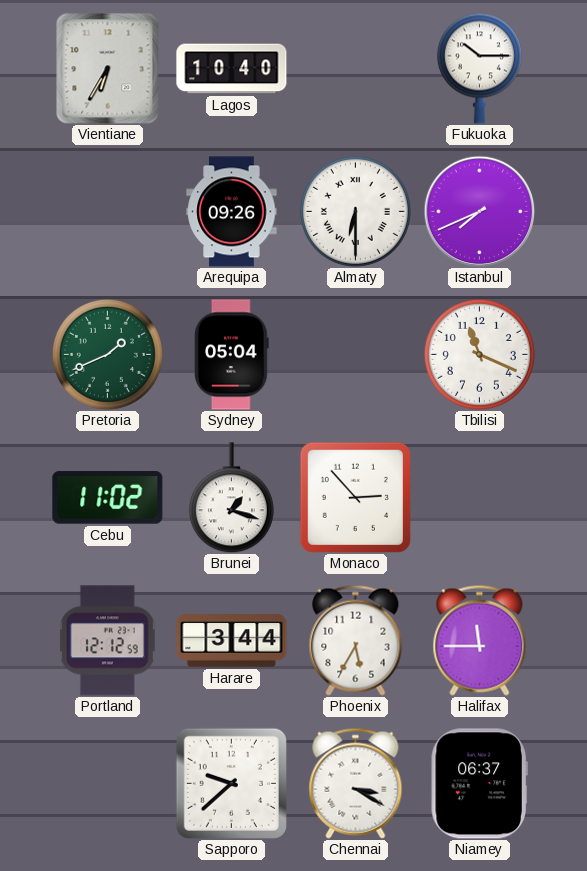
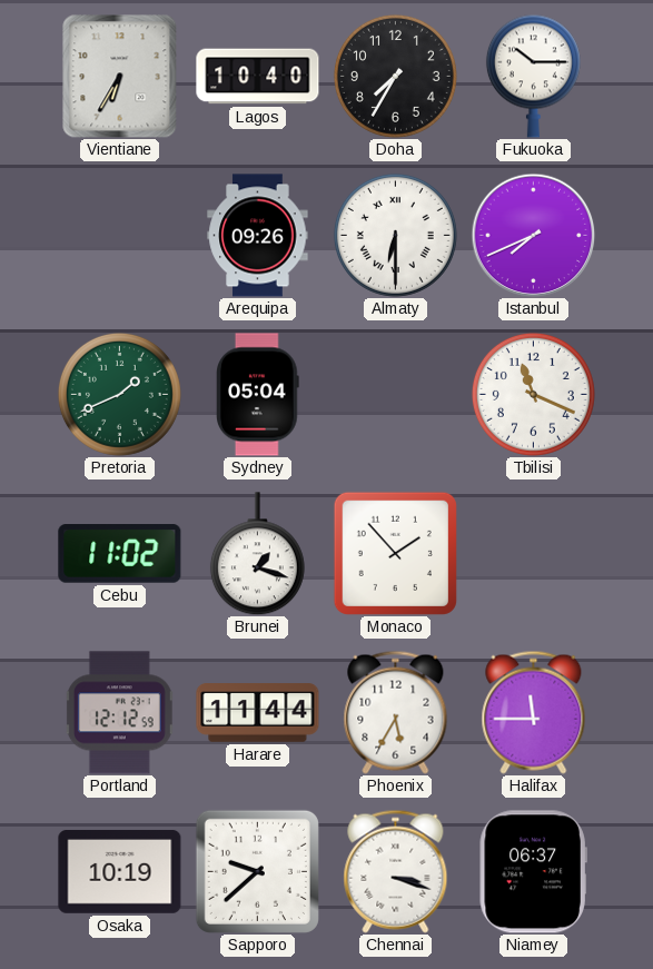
Doha: none -> 7:35 (395, 76)
Monaco: 2:53 -> 1:53 (395, 553)
Harare: 3:44 -> 11:44 (258, 713)
Osaka: none -> 10:19 (120, 872)
Chennai: 3:20 -> 3:18 (396, 871)
